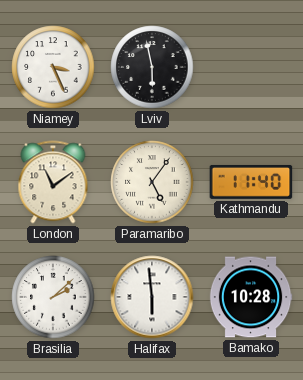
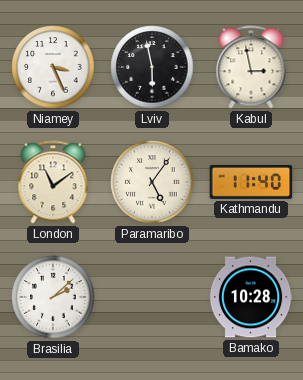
Kabul: none -> 2:58 (251, 67)
Halifax: 5:59 -> none (152, 297)
